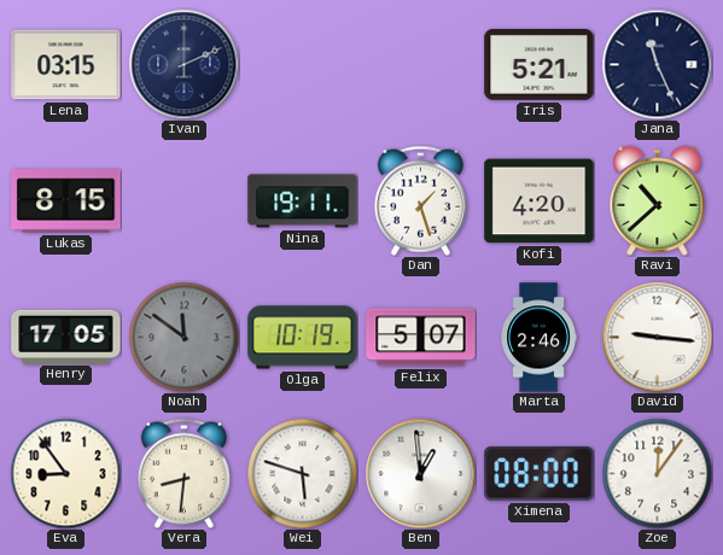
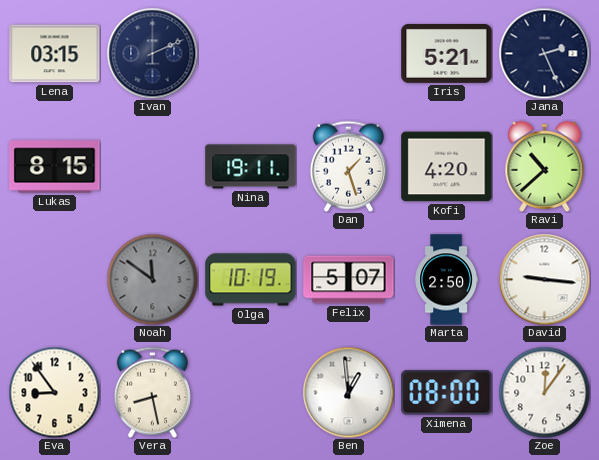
Jana: 11:26 -> 2:26 (544, 53)
Henry: 17:05 -> none (66, 337)
Marta: 2:46 -> 2:50 (446, 280)
Vera: 8:31 -> 8:28 (152, 392)
Wei: 5:48 -> none (302, 473)
